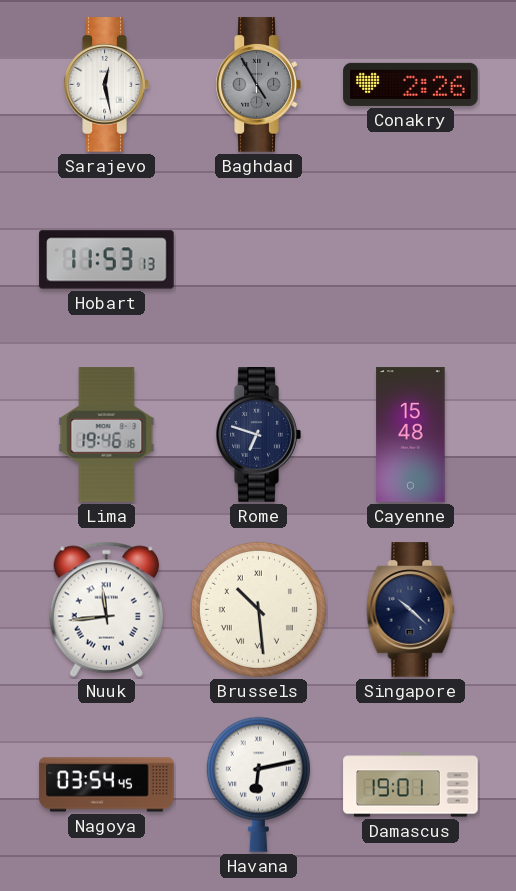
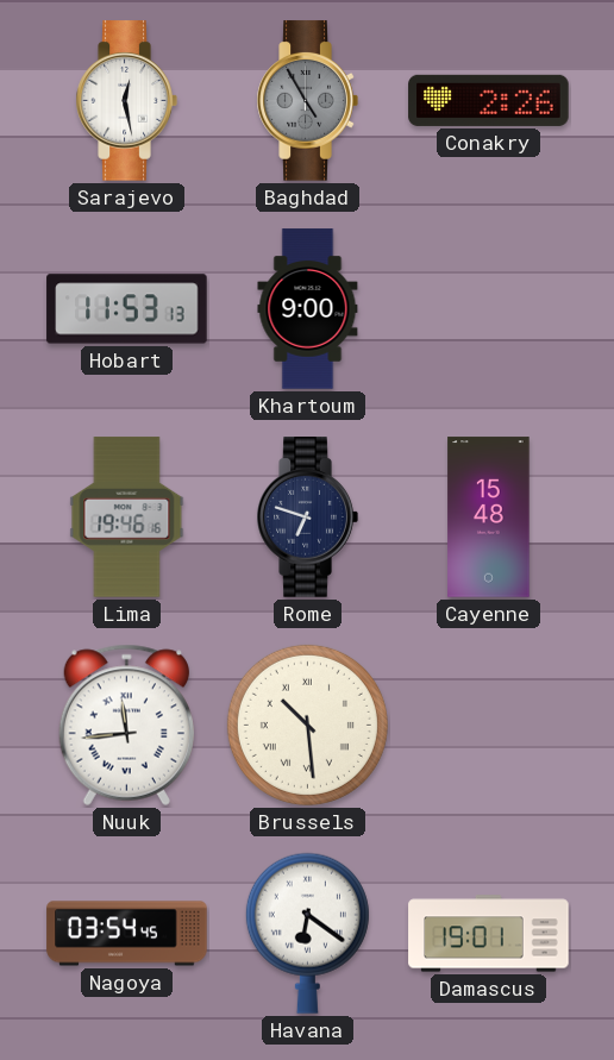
Khartoum: none -> 9:00 (308, 309)
Singapore: 10:22 -> none (411, 610)
Havana: 6:13 -> 6:21 (307, 933)
